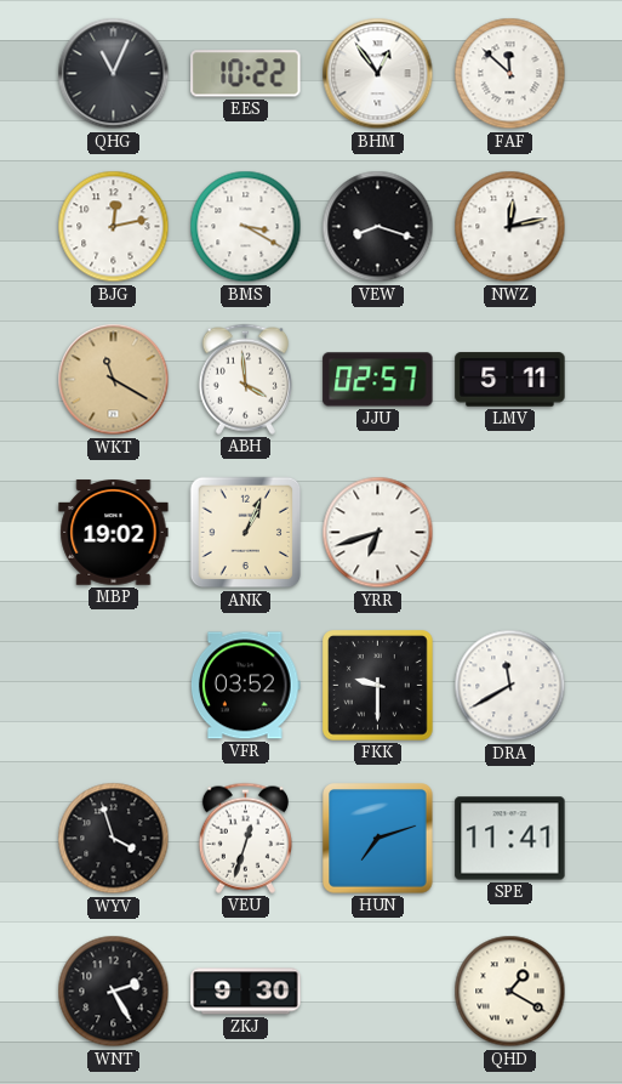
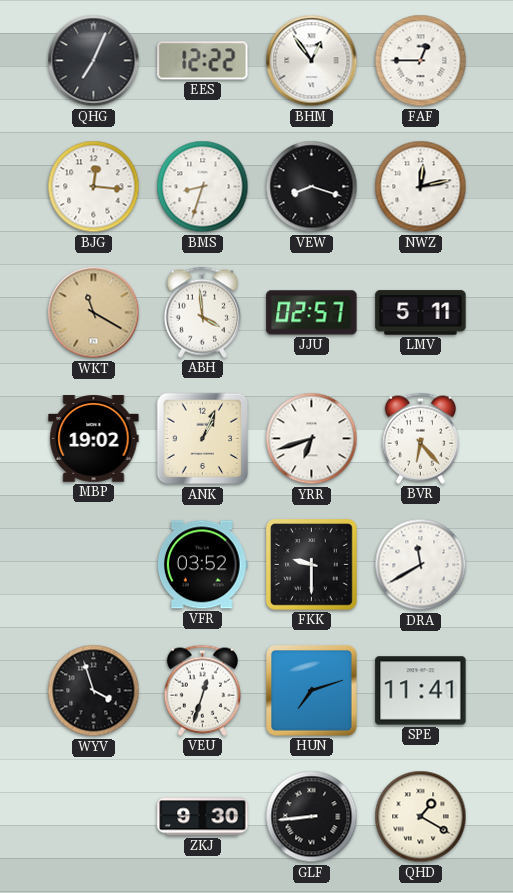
QHG: 11:04 -> 7:04 (94, 61)
EES: 10:22 -> 12:22 (203, 61)
FAF: 11:52 -> 12:45 (421, 61)
BJG: 12:13 -> 12:16 (94, 187)
BMS: 3:20 -> 8:33 (203, 187)
BVR: none -> 6:23 (420, 438)
WNT: 2:25 -> none (114, 992)
GLF: none -> 8:44 (312, 817)
